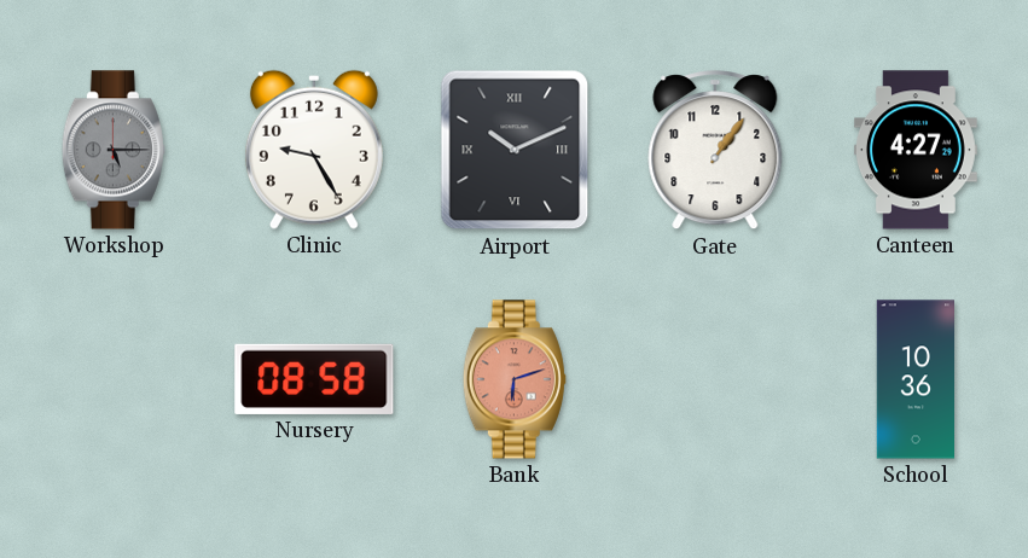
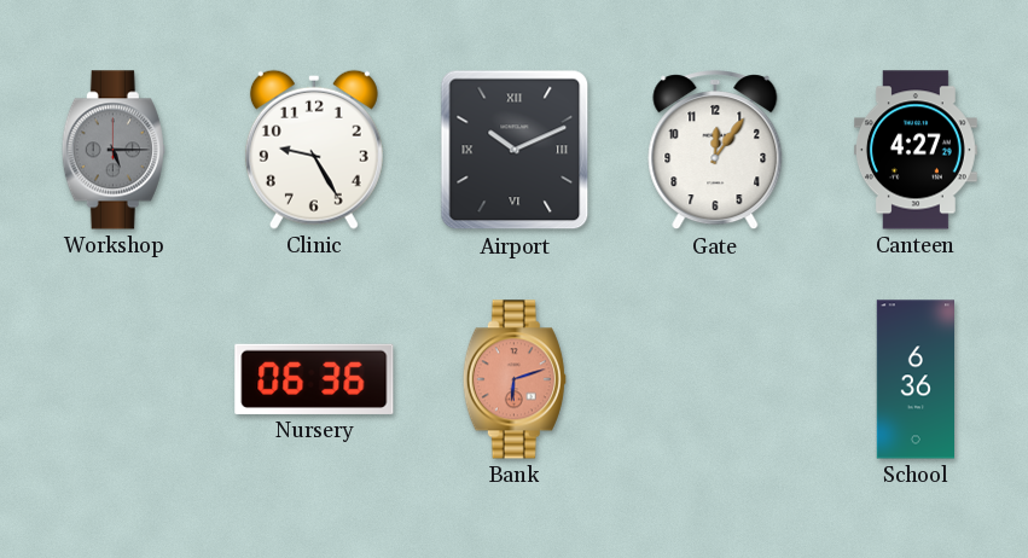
Gate: 1:06 -> 12:06 (715, 151)
Nursery: 08:58 -> 06:36 (314, 379)
School: 10:36 -> 6:36 (914, 379)
